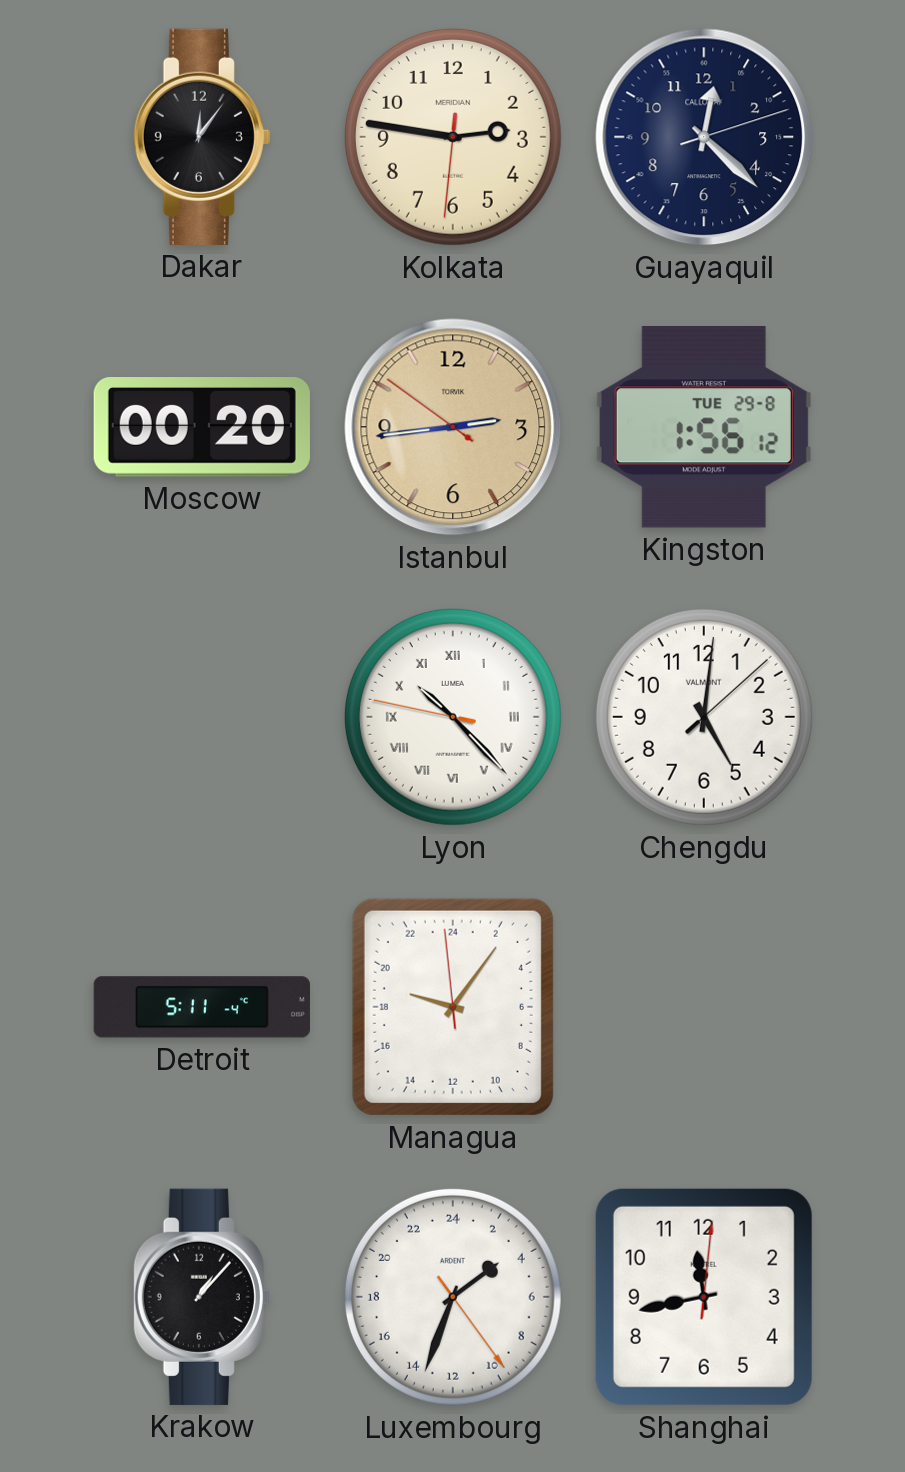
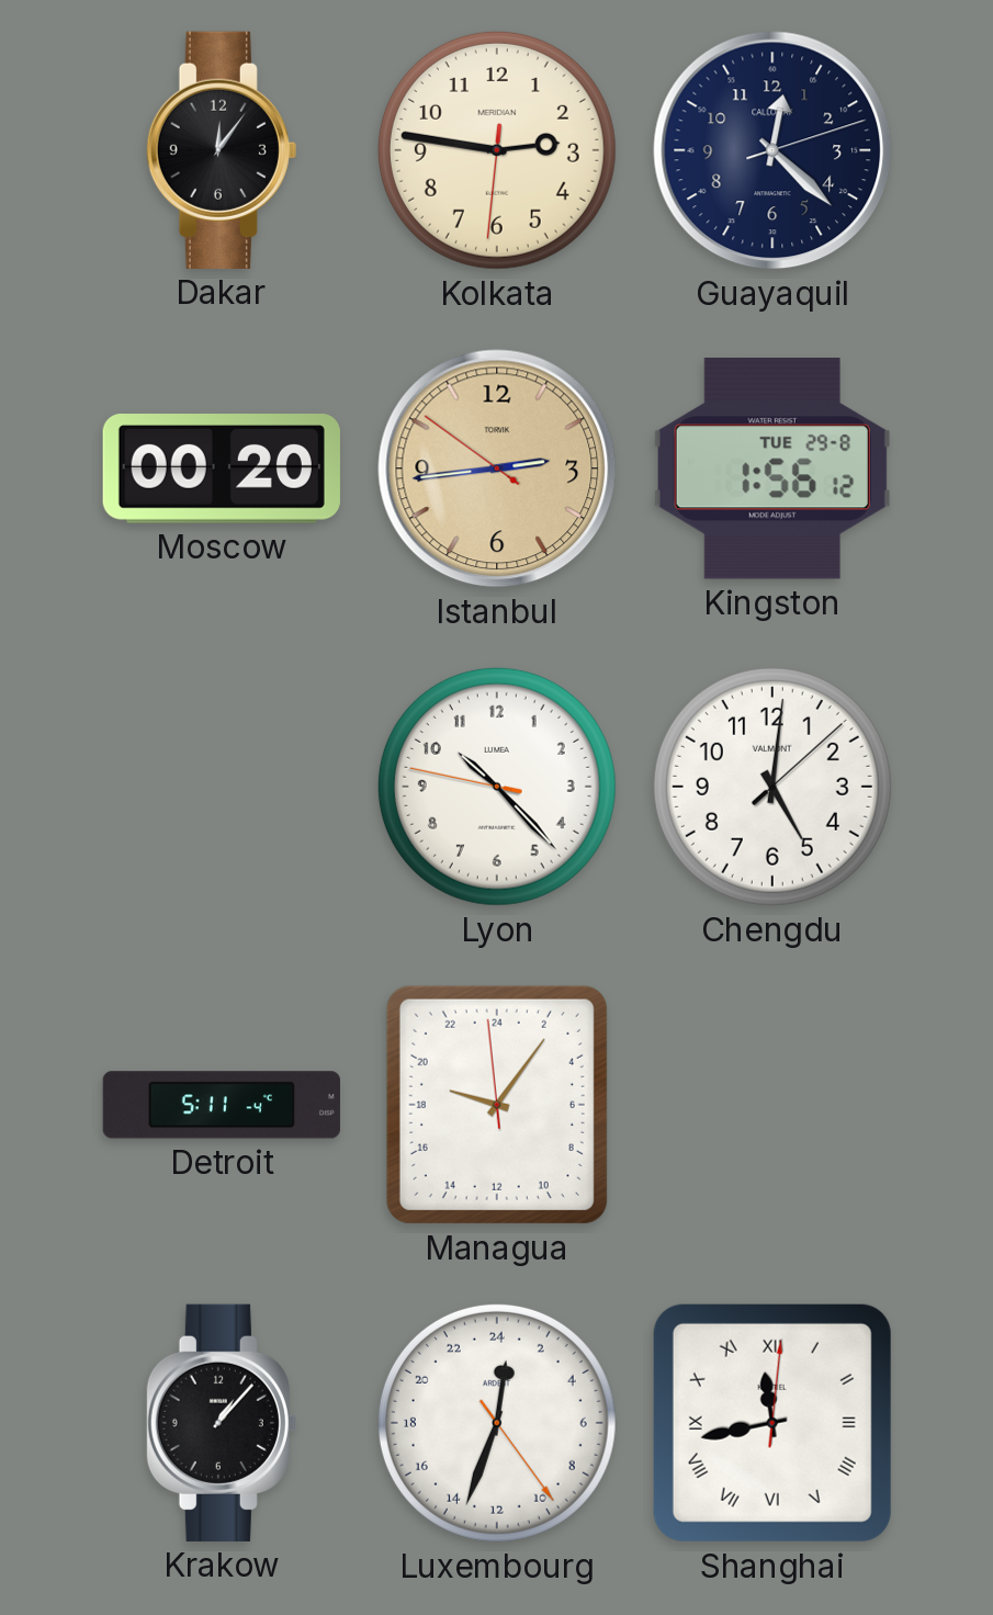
Lyon numerals: Roman -> Arabic (497, 787)
Luxembourg: 3:33 -> 0:33 (497, 1423)
Shanghai numerals: Arabic -> Roman (772, 1423)
